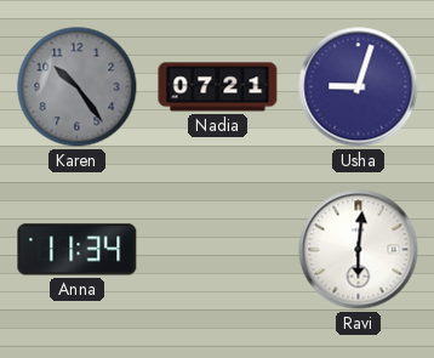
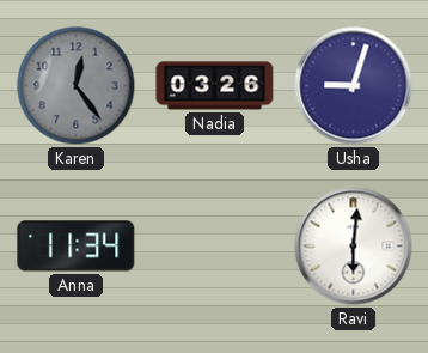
Karen: 10:24 -> 12:24 (77, 86)
Nadia: 07:21 -> 03:26 (215, 86)
